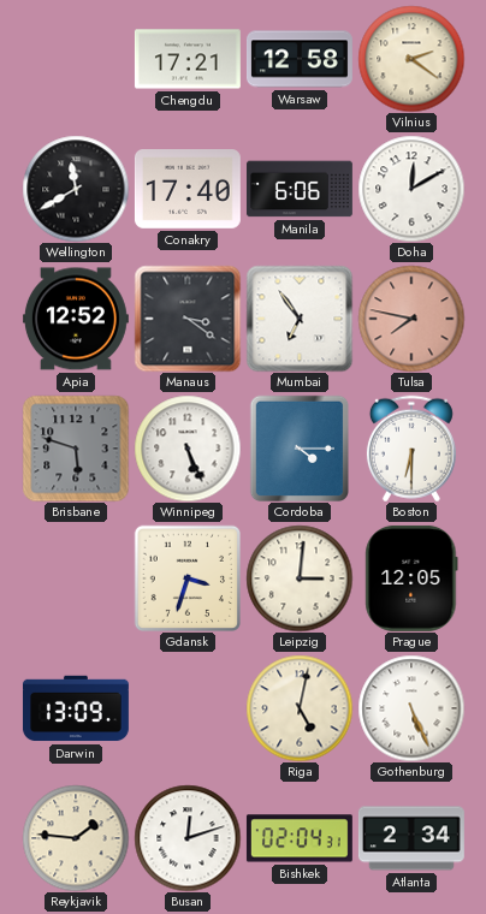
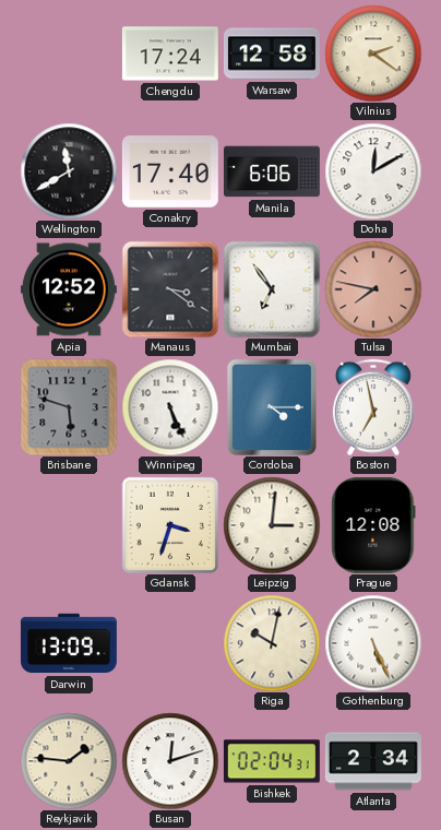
Chengdu: 17:21 -> 17:24 (170, 54)
Boston: 6:30 -> 6:58 (373, 407)
Prague: 12:05 -> 12:08 (373, 525)
Riga: 5:02 -> 10:02 (272, 643)
